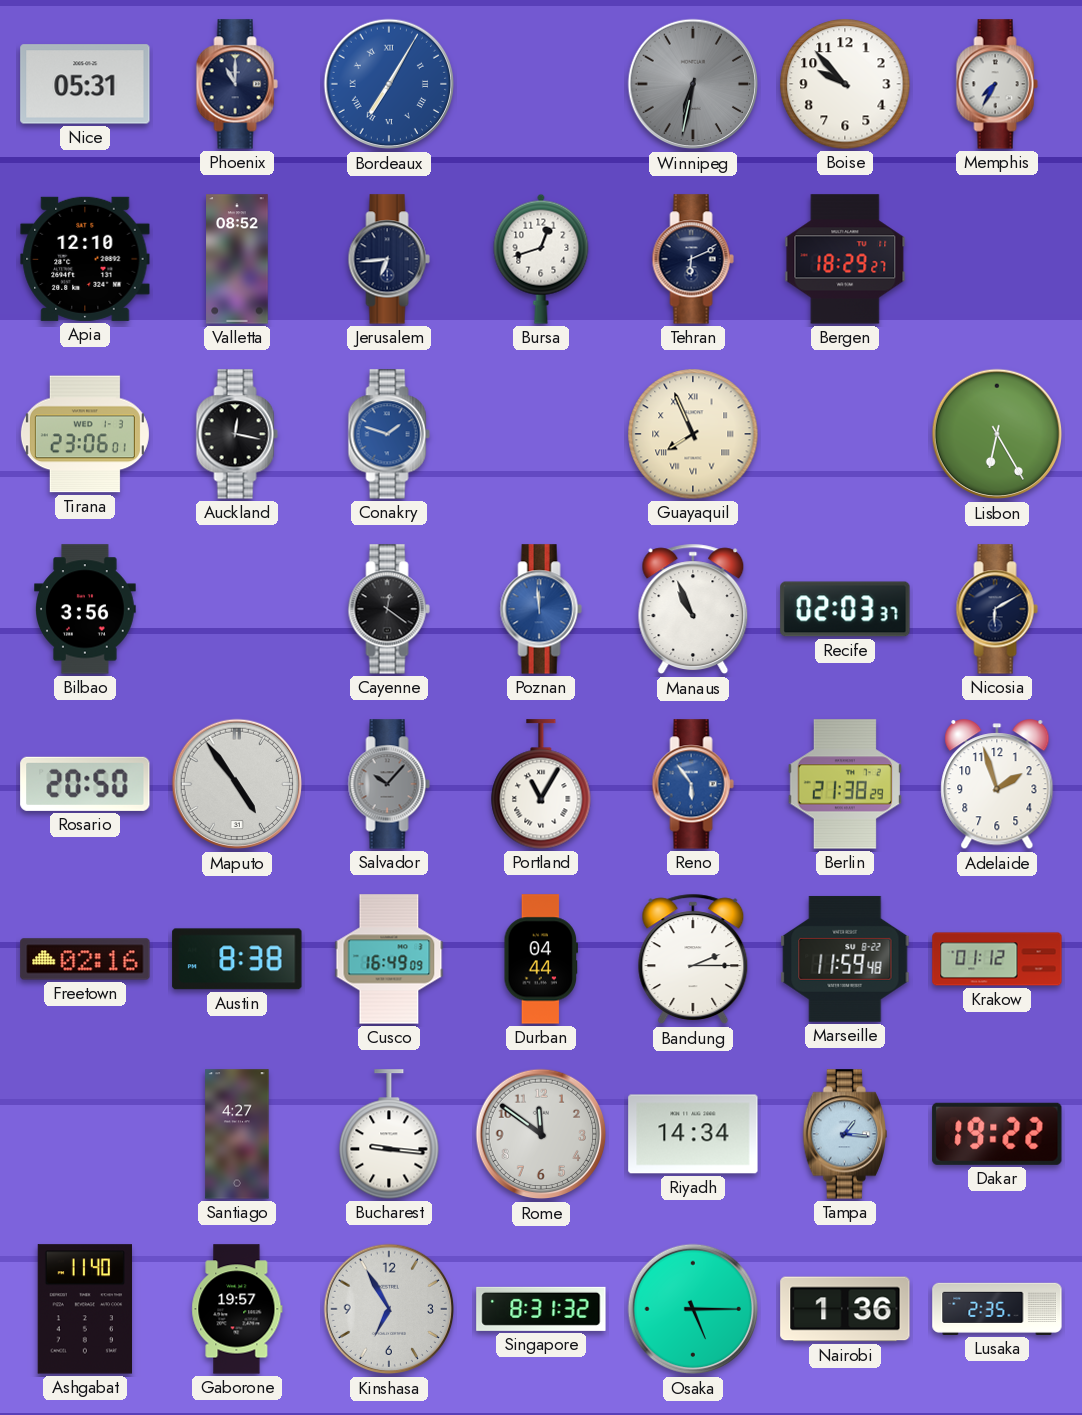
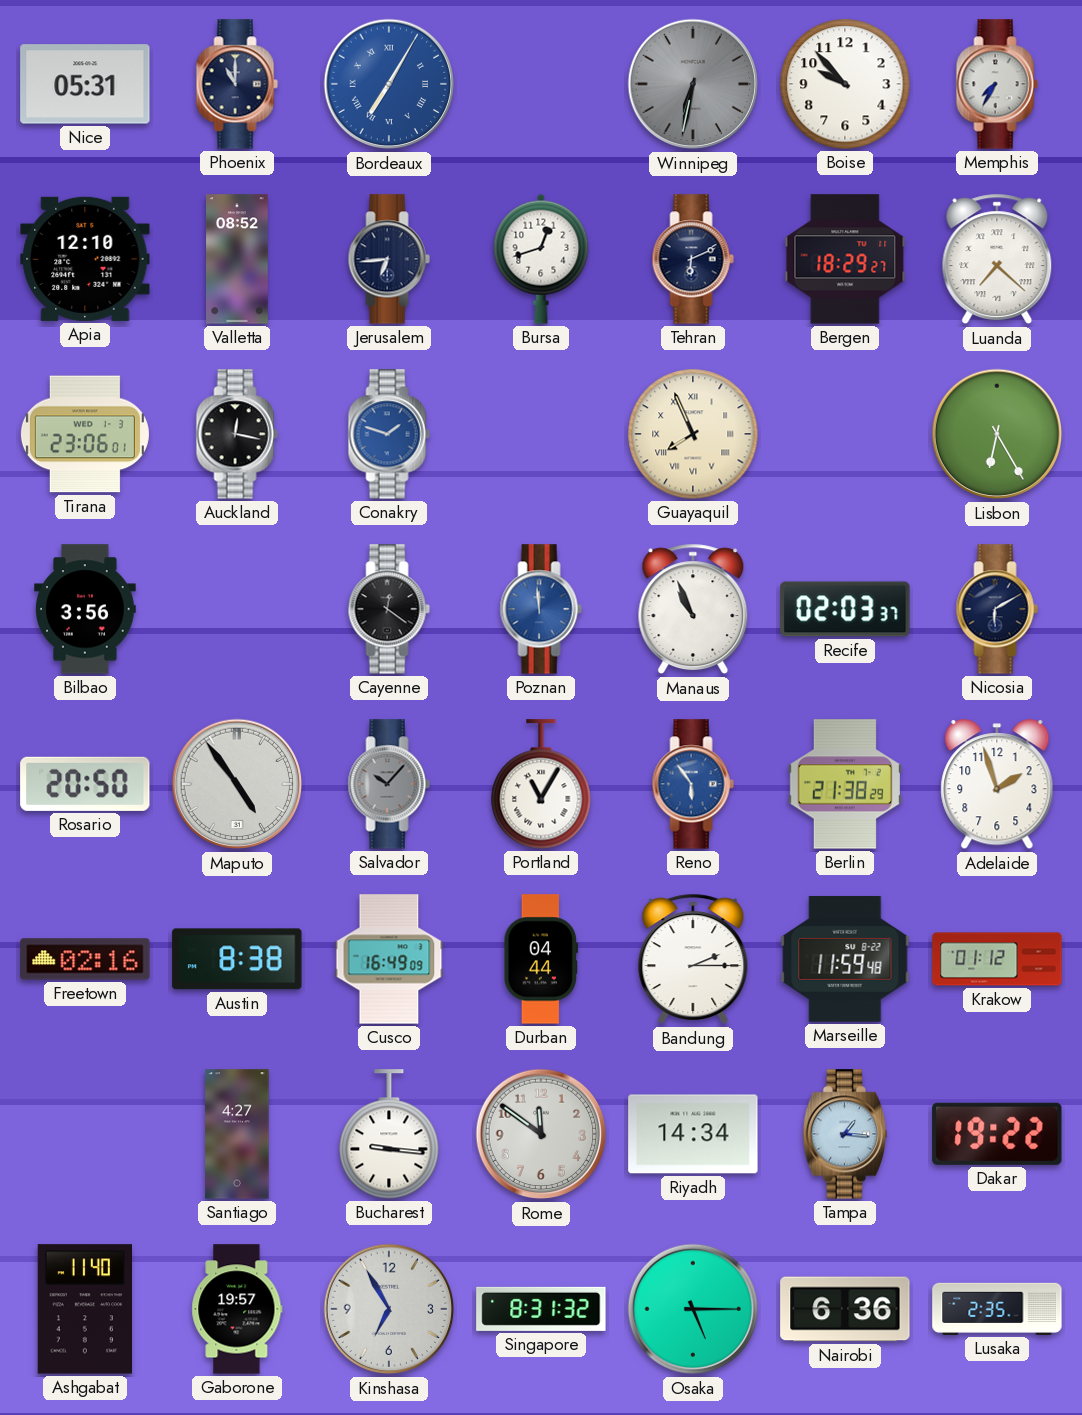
Luanda: none -> 7:22 (997, 259)
Nairobi: 1:36 -> 6:36 (845, 1309)
